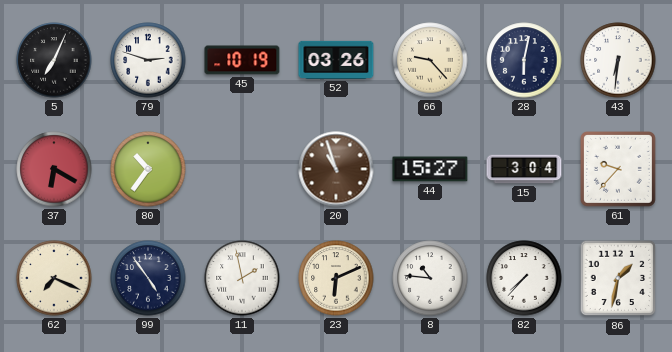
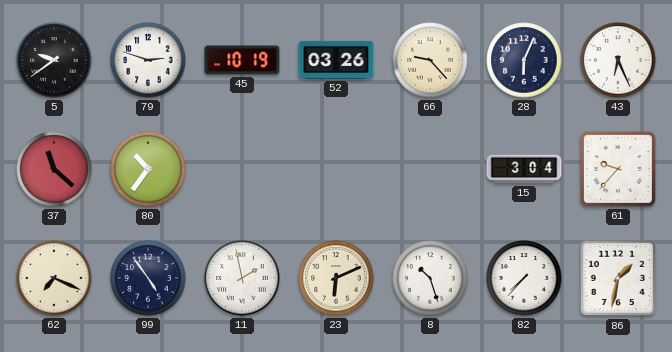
5: 7:04 -> 9:39 (54, 60)
28: 6:02 -> 6:04 (524, 60)
43: 6:31 -> 6:26 (618, 60)
37: 6:20 -> 11:22 (54, 169)
20: 10:57 -> none (336, 169)
44: 15:27 -> none (430, 169)
8: 10:46 -> 10:27 (430, 278)
